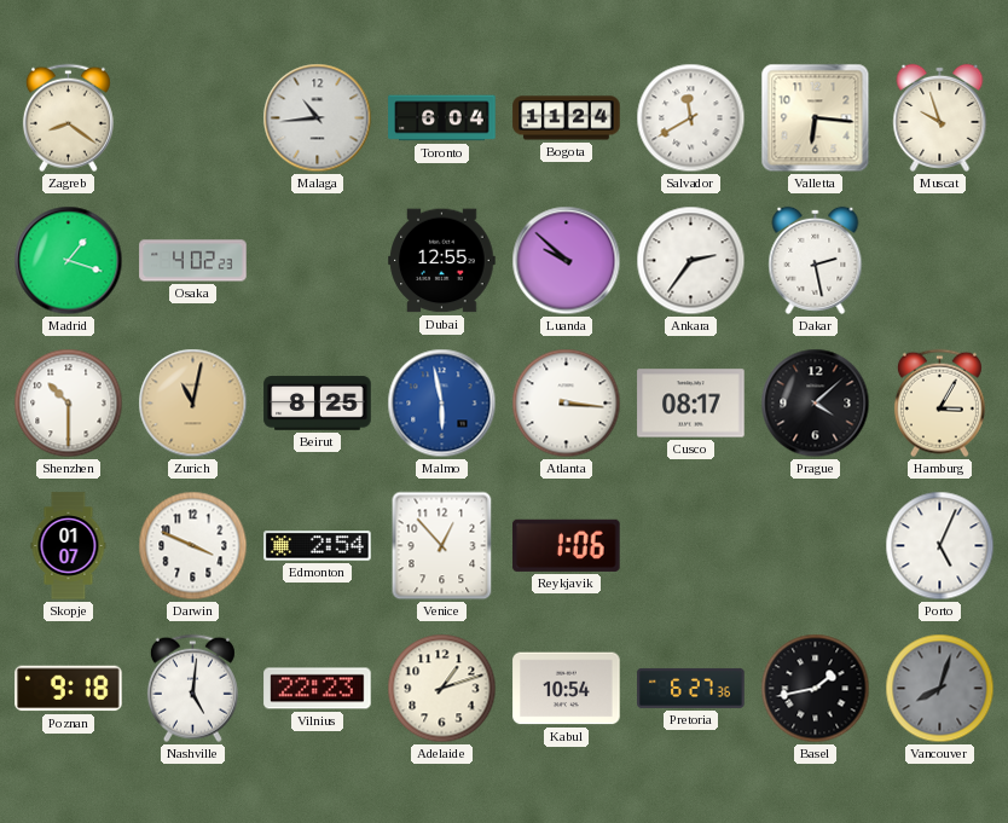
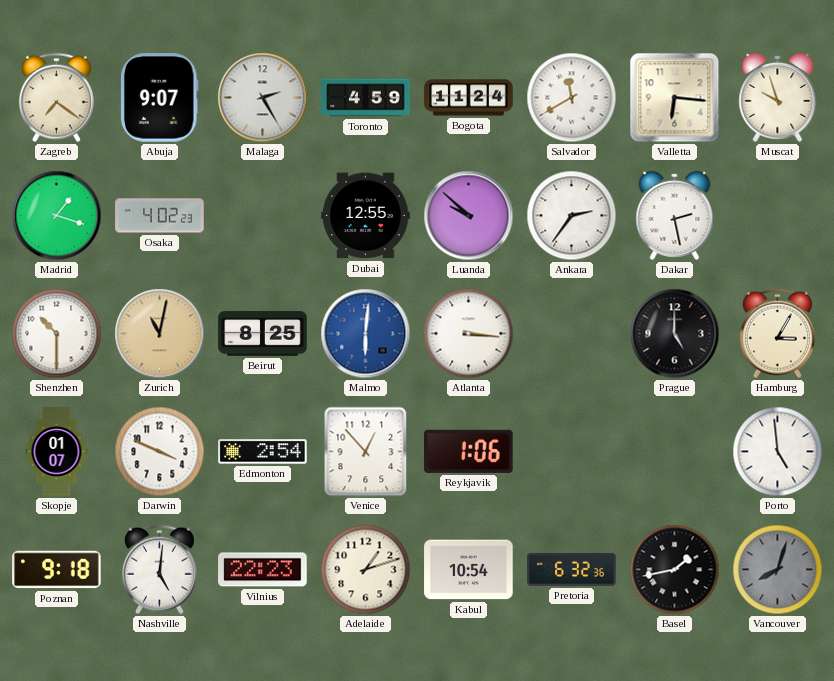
Zagreb: 8:21 -> 7:21 (56, 98)
Abuja: none -> 9:07 (160, 98)
Malaga: 10:44 -> 2:25 (263, 98)
Toronto: 6:04 -> 4:59 (366, 98)
Malmo: 5:58 -> 6:01 (366, 334)
Cusco: 08:17 -> none (691, 404)
Prague: 4:08 -> 5:00 (675, 334)
Porto: 5:04 -> 4:59 (778, 452)
Pretoria: 6:27 -> 6:32 (572, 569)
